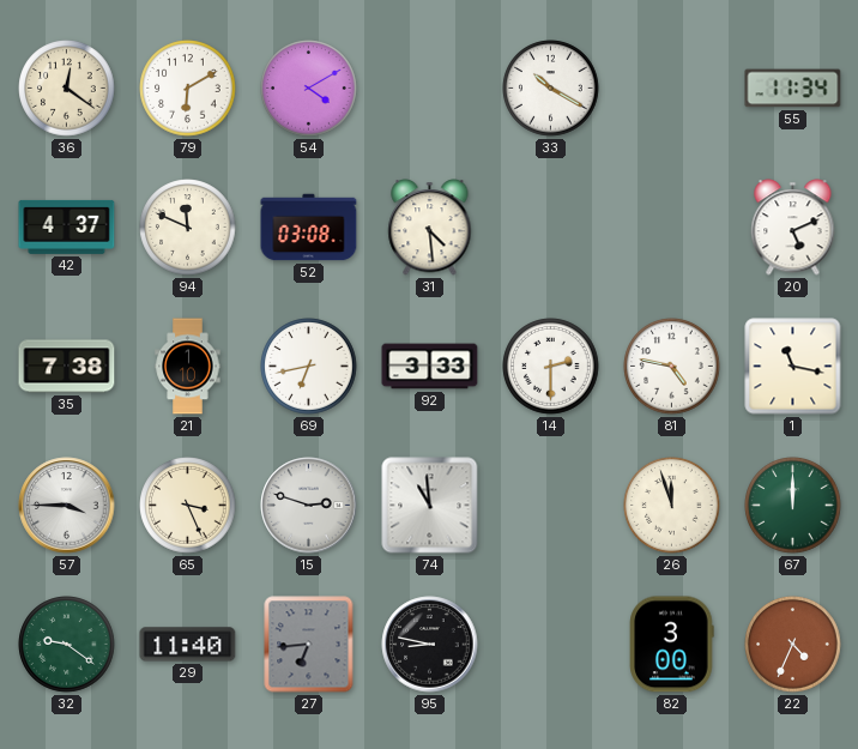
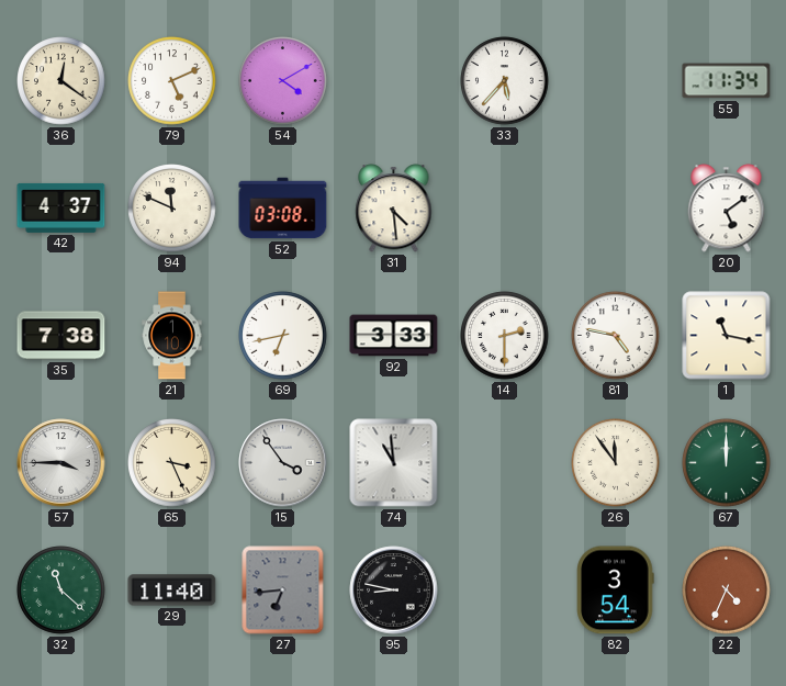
79: 6:10 -> 5:11 (172, 81)
33: 10:20 -> 5:37 (505, 81)
20: 5:11 -> 5:09 (727, 209)
15: 2:48 -> 3:54 (283, 463)
26: 11:57 -> 11:54 (616, 463)
32: 9:21 -> 11:22 (61, 591)
82: 3:00 -> 3:54 (616, 591)
